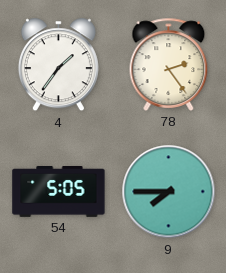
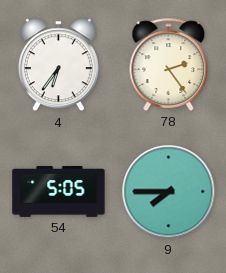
4: 1:36 -> 6:36 (58, 65)
